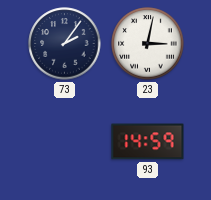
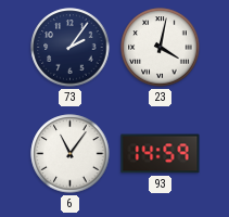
23: 3:02 -> 4:02 (161, 48)
6: none -> 11:06 (71, 154)
